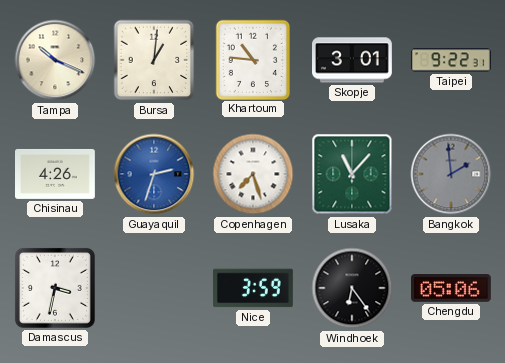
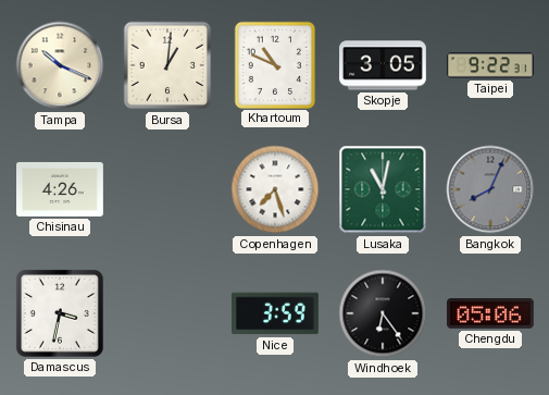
Khartoum: 10:46 -> 10:49 (274, 64)
Skopje: 3:01 -> 3:05 (384, 65)
Guayaquil: 2:33 -> none (154, 174)
Lusaka: 11:07 -> 11:02 (383, 189)
Bangkok: 1:59 -> 8:04 (490, 189)
